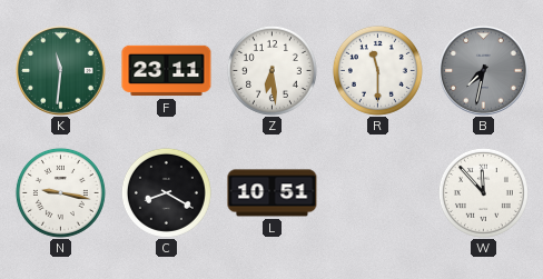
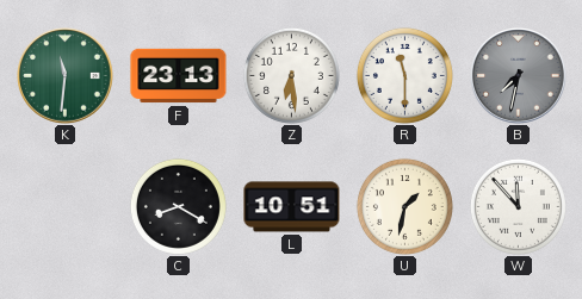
F: 23:11 -> 23:13 (179, 76)
N: 9:17 -> none (60, 192)
U: none -> 1:32 (404, 206)
